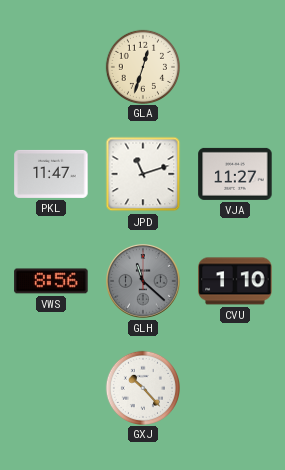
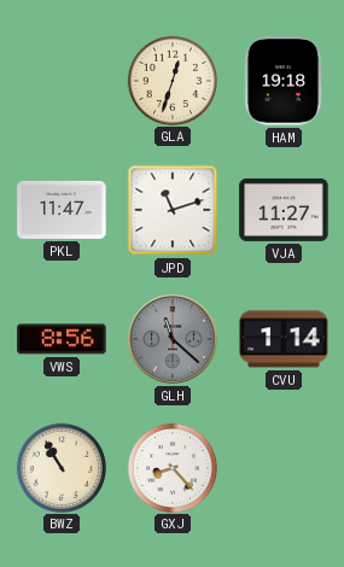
HAM: none -> 19:18 (284, 81)
CVU: 1:10 -> 1:14 (284, 339)
BWZ: none -> 10:55 (60, 467)
GXJ: 10:23 -> 8:23 (171, 467)
